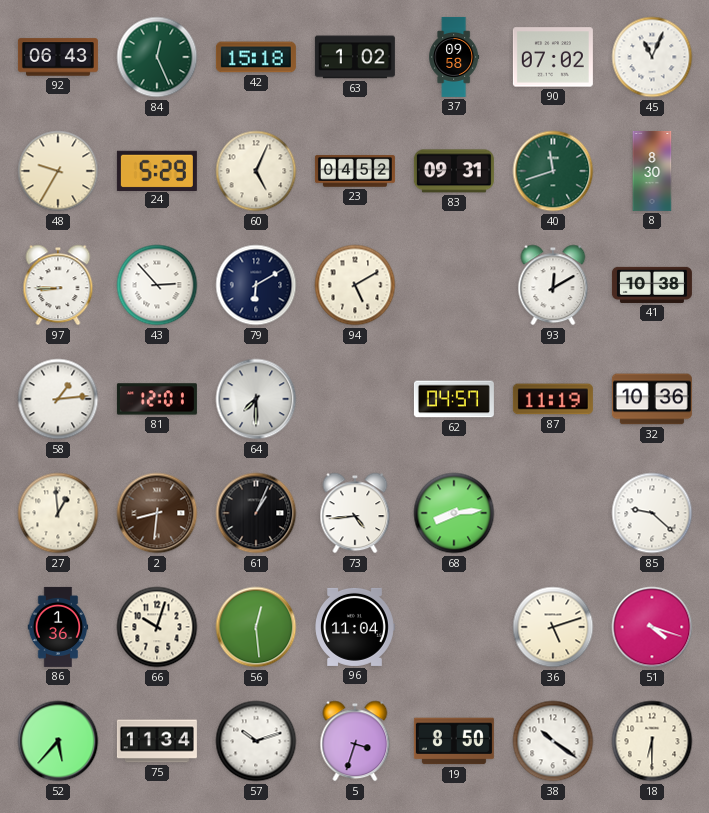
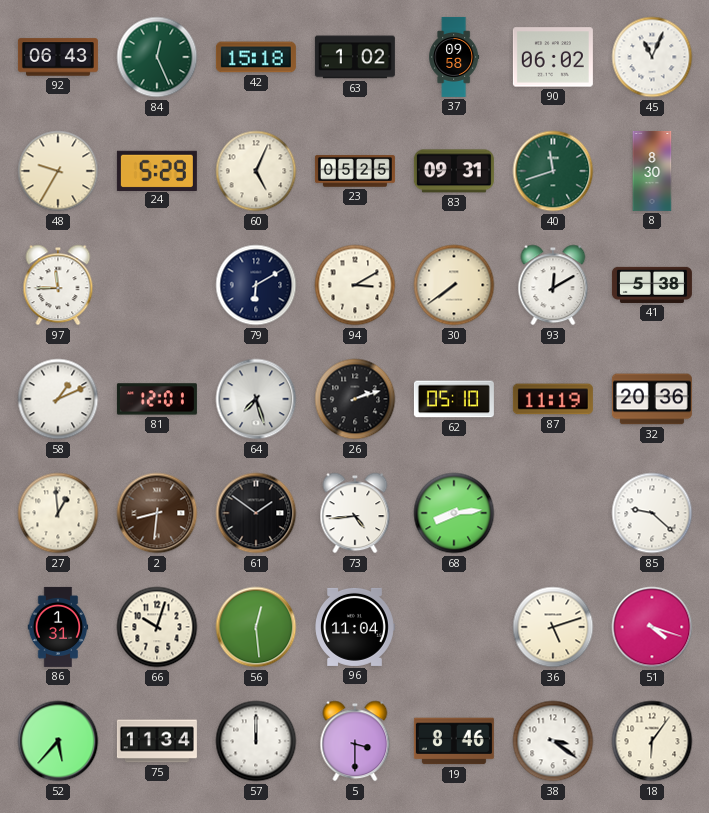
90: 07:02 -> 06:02 (553, 57)
23: 04:52 -> 05:25 (355, 171)
97: 8:45 -> 11:45 (58, 285)
43: 2:53 -> none (157, 285)
94: 5:10 -> 3:10 (355, 285)
30: none -> 7:39 (454, 285)
41: 10:38 -> 5:38 (652, 285)
58: 1:14 -> 1:11 (58, 399)
64: 7:30 -> 7:27 (256, 399)
26: none -> 2:12 (355, 399)
62: 04:57 -> 05:10 (454, 399)
32: 10:36 -> 20:36 (652, 399)
61: 1:04 -> 1:51 (256, 513)
86: 1:36 -> 1:31 (58, 627)
57: 10:12 -> 12:00 (256, 741)
5: 3:33 -> 3:30 (355, 741)
19: 8:50 -> 8:46 (454, 741)
38: 10:21 -> 3:21 (553, 741)
18: 6:30 -> 6:06 (652, 741)
